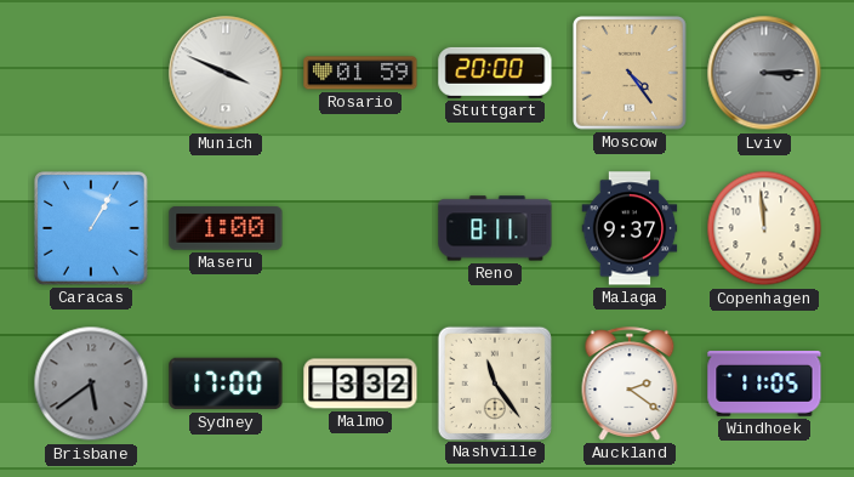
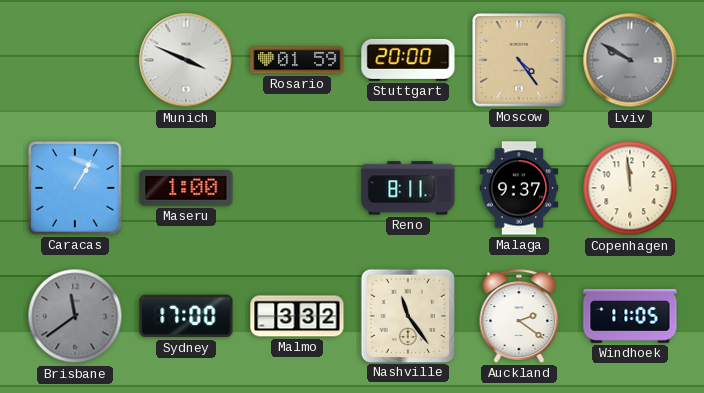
Lviv: 3:15 -> 9:50 (630, 60)
Brisbane: 5:39 -> 11:39 (75, 316)
